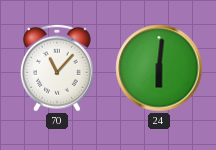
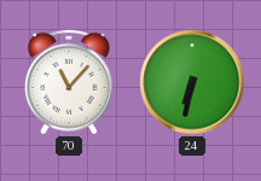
24: 6:01 -> 6:32 (192, 82)
